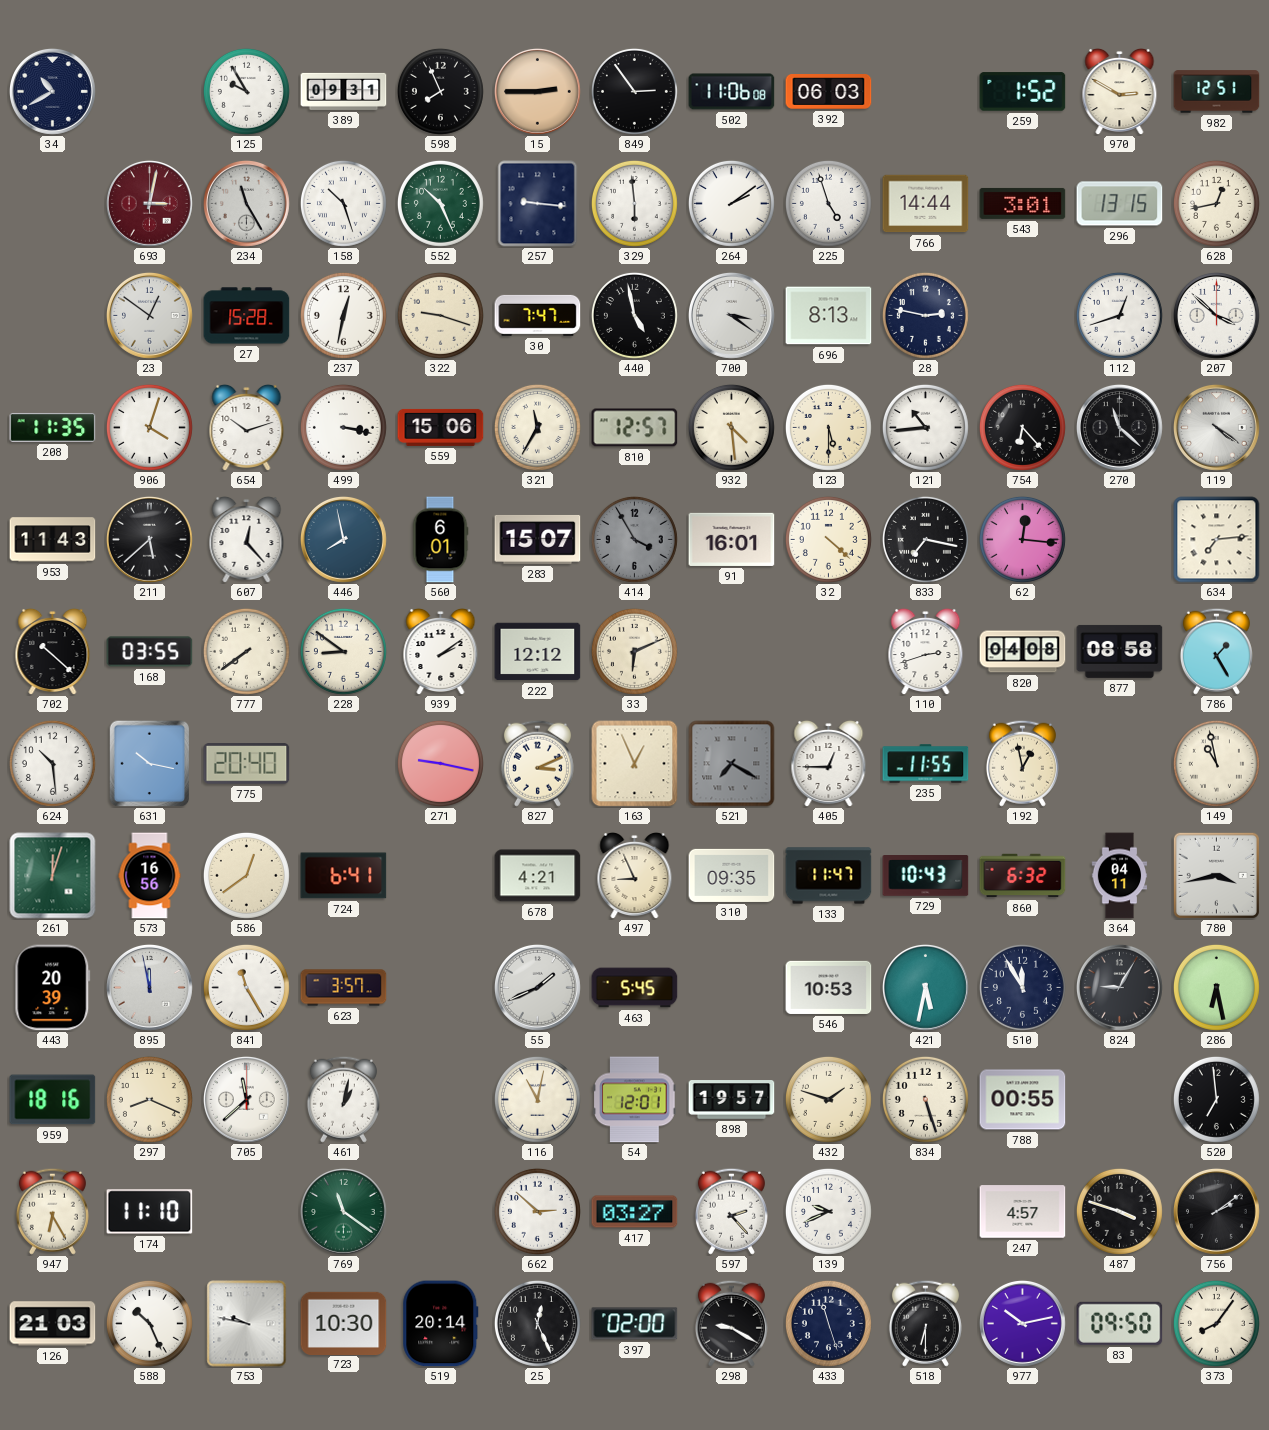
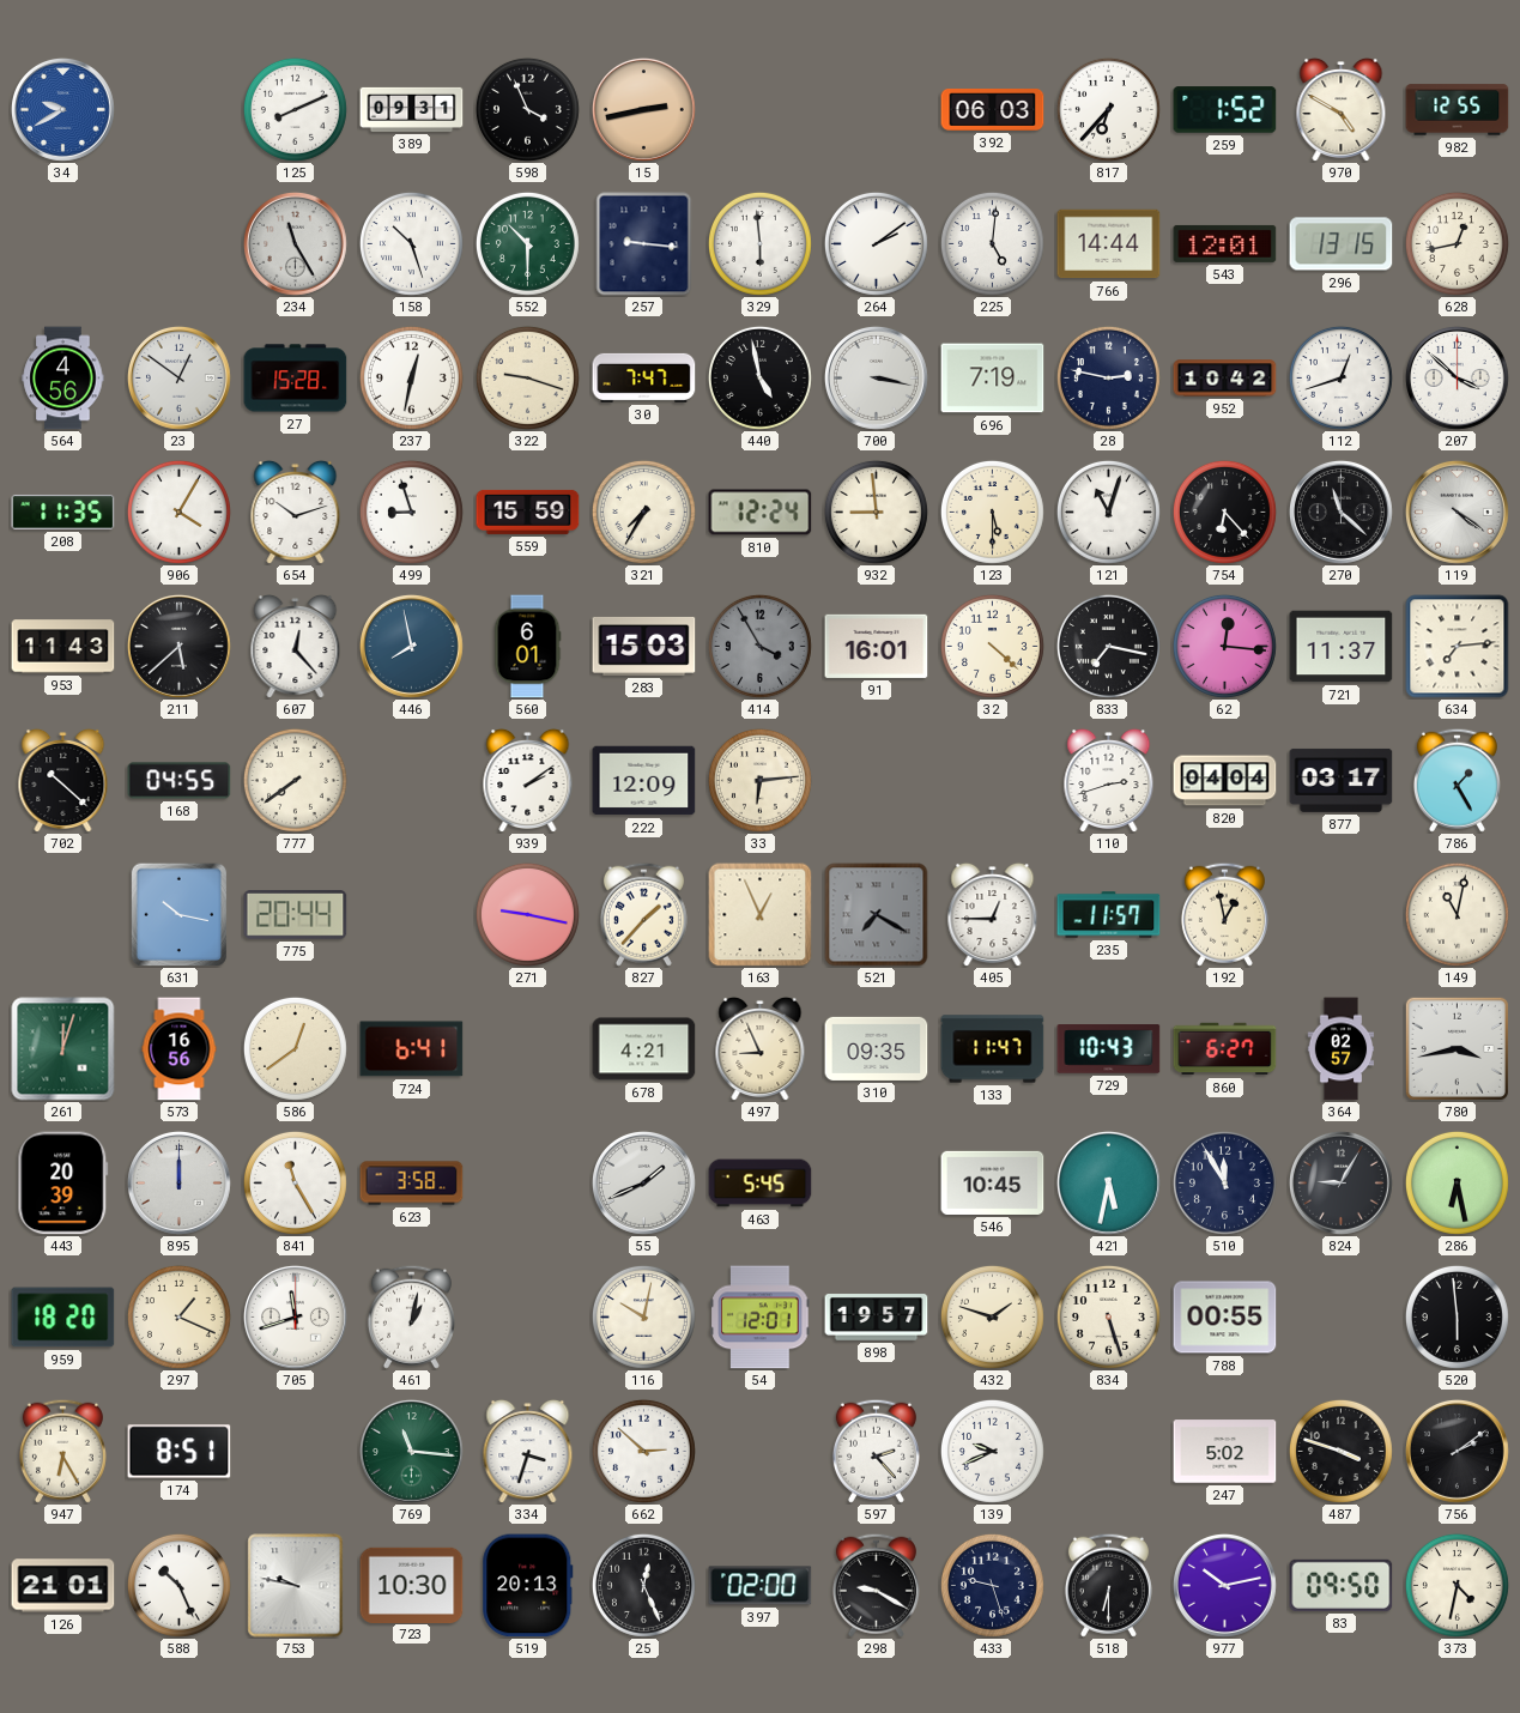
34: 10:40 -> 9:40 (63, 110)
34 dial: navy -> blue (63, 110)
125: 9:55 -> 8:11 (295, 109)
598: 7:56 -> 3:56 (527, 109)
15: 2:45 -> 2:43 (644, 110)
849: 2:54 -> none (634, 91)
502: 11:06 -> none (732, 92)
817: none -> 6:37 (1108, 109)
970: 2:50 -> 4:50 (1342, 109)
982: 12:51 -> 12:55 (1458, 110)
693: 3:02 -> none (150, 204)
552: 10:26 -> 10:30 (527, 243)
225: 4:57 -> 5:01 (992, 243)
543: 3:01 -> 12:01 (1225, 243)
564: none -> 4:56 (63, 379)
700: 3:21 -> 3:17 (877, 379)
696: 8:13 -> 7:19 (993, 379)
952: none -> 10:42 (1225, 379)
906: 4:03 -> 4:05 (178, 512)
499: 3:17 -> 8:57 (411, 512)
559: 15:06 -> 15:59 (528, 512)
321: 11:35 -> 7:35 (643, 512)
810: 12:57 -> 12:24 (761, 513)
932: 4:29 -> 8:59 (876, 512)
121: 10:44 -> 11:03 (1108, 512)
283: 15:07 -> 15:03 (644, 646)
721: none -> 11:37 (1342, 647)
168: 03:55 -> 04:55 (180, 781)
228: 8:51 -> none (343, 651)
222: 12:12 -> 12:09 (644, 781)
33: 6:11 -> 6:14 (759, 780)
820: 04:08 -> 04:04 (1225, 781)
877: 08:58 -> 03:17 (1342, 780)
624: 10:29 -> none (52, 763)
775: 20:40 -> 20:44 (296, 915)
827: 3:11 -> 1:37 (643, 914)
235: 11:55 -> 11:57 (1109, 915)
149: 10:58 -> 11:02 (1457, 914)
860: 6:32 -> 6:27 (1225, 1049)
364: 04:11 -> 02:57 (1342, 1049)
895: 11:58 -> 12:00 (180, 1184)
623: 3:57 -> 3:58 (412, 1184)
546: 10:53 -> 10:45 (993, 1182)
959: 18:16 -> 18:20 (63, 1318)
297: 8:19 -> 1:19 (178, 1316)
705: 11:38 -> 11:42 (296, 1318)
116: 11:02 -> 10:02 (643, 1316)
520: 6:59 -> 5:59 (1457, 1316)
174: 11:10 -> 8:51 (180, 1452)
769: 11:21 -> 11:16 (412, 1452)
334: none -> 3:33 (528, 1451)
417: 03:27 -> none (635, 1212)
247: 4:57 -> 5:02 (1225, 1452)
126: 21:03 -> 21:01 (63, 1586)
519: 20:14 -> 20:13 (528, 1586)
433: 11:27 -> 9:27 (992, 1585)
373: 8:06 -> 4:32 (1457, 1585)
